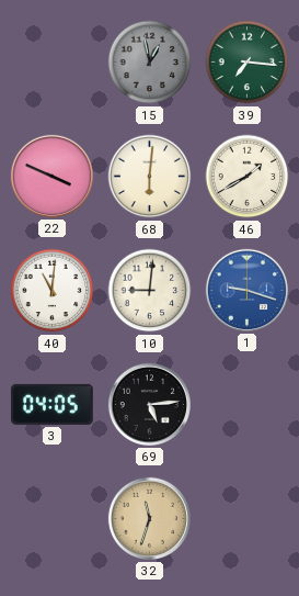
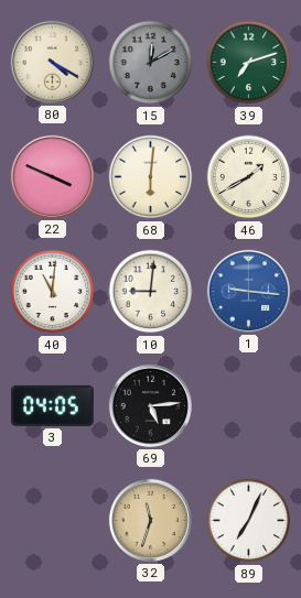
80: none -> 4:20 (52, 62)
15: 12:58 -> 12:10 (151, 63)
39: 7:16 -> 7:12 (249, 63)
1: 9:18 -> 9:16 (248, 291)
89: none -> 7:04 (249, 521)
